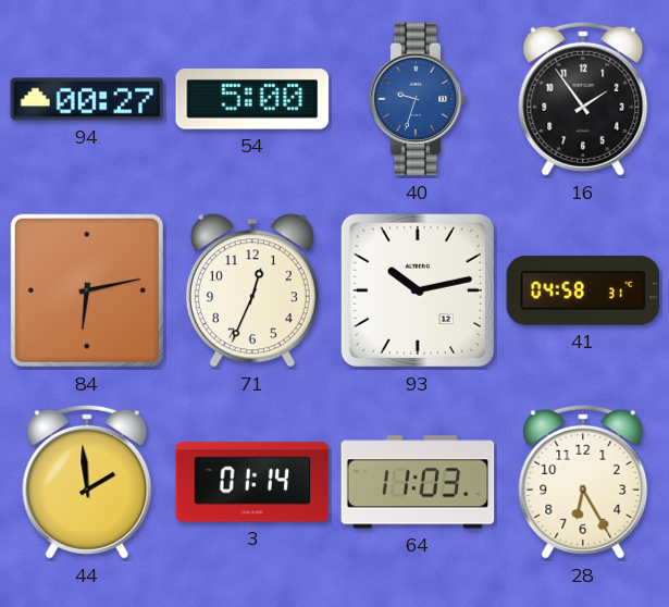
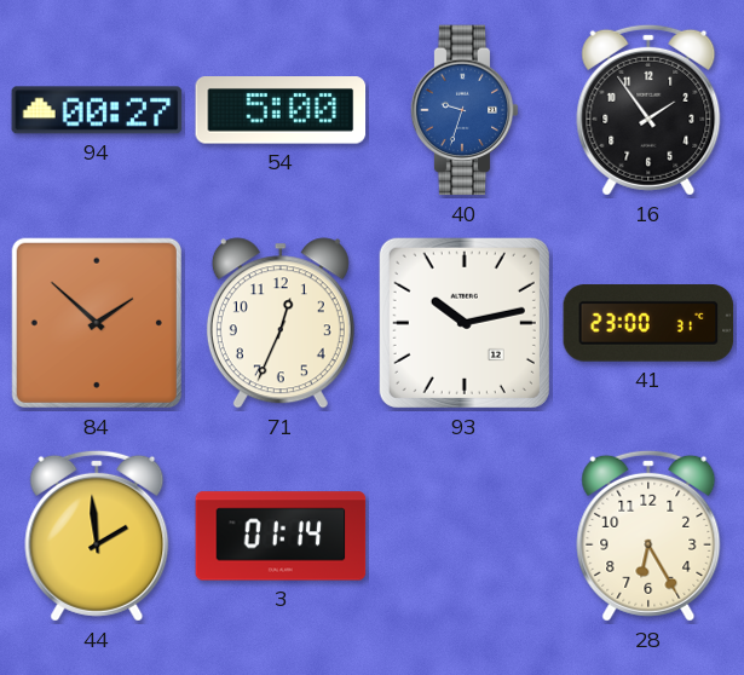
84: 6:13 -> 1:52 (97, 323)
41: 04:58 -> 23:00 (648, 323)
64: 11:03 -> none (418, 482)
